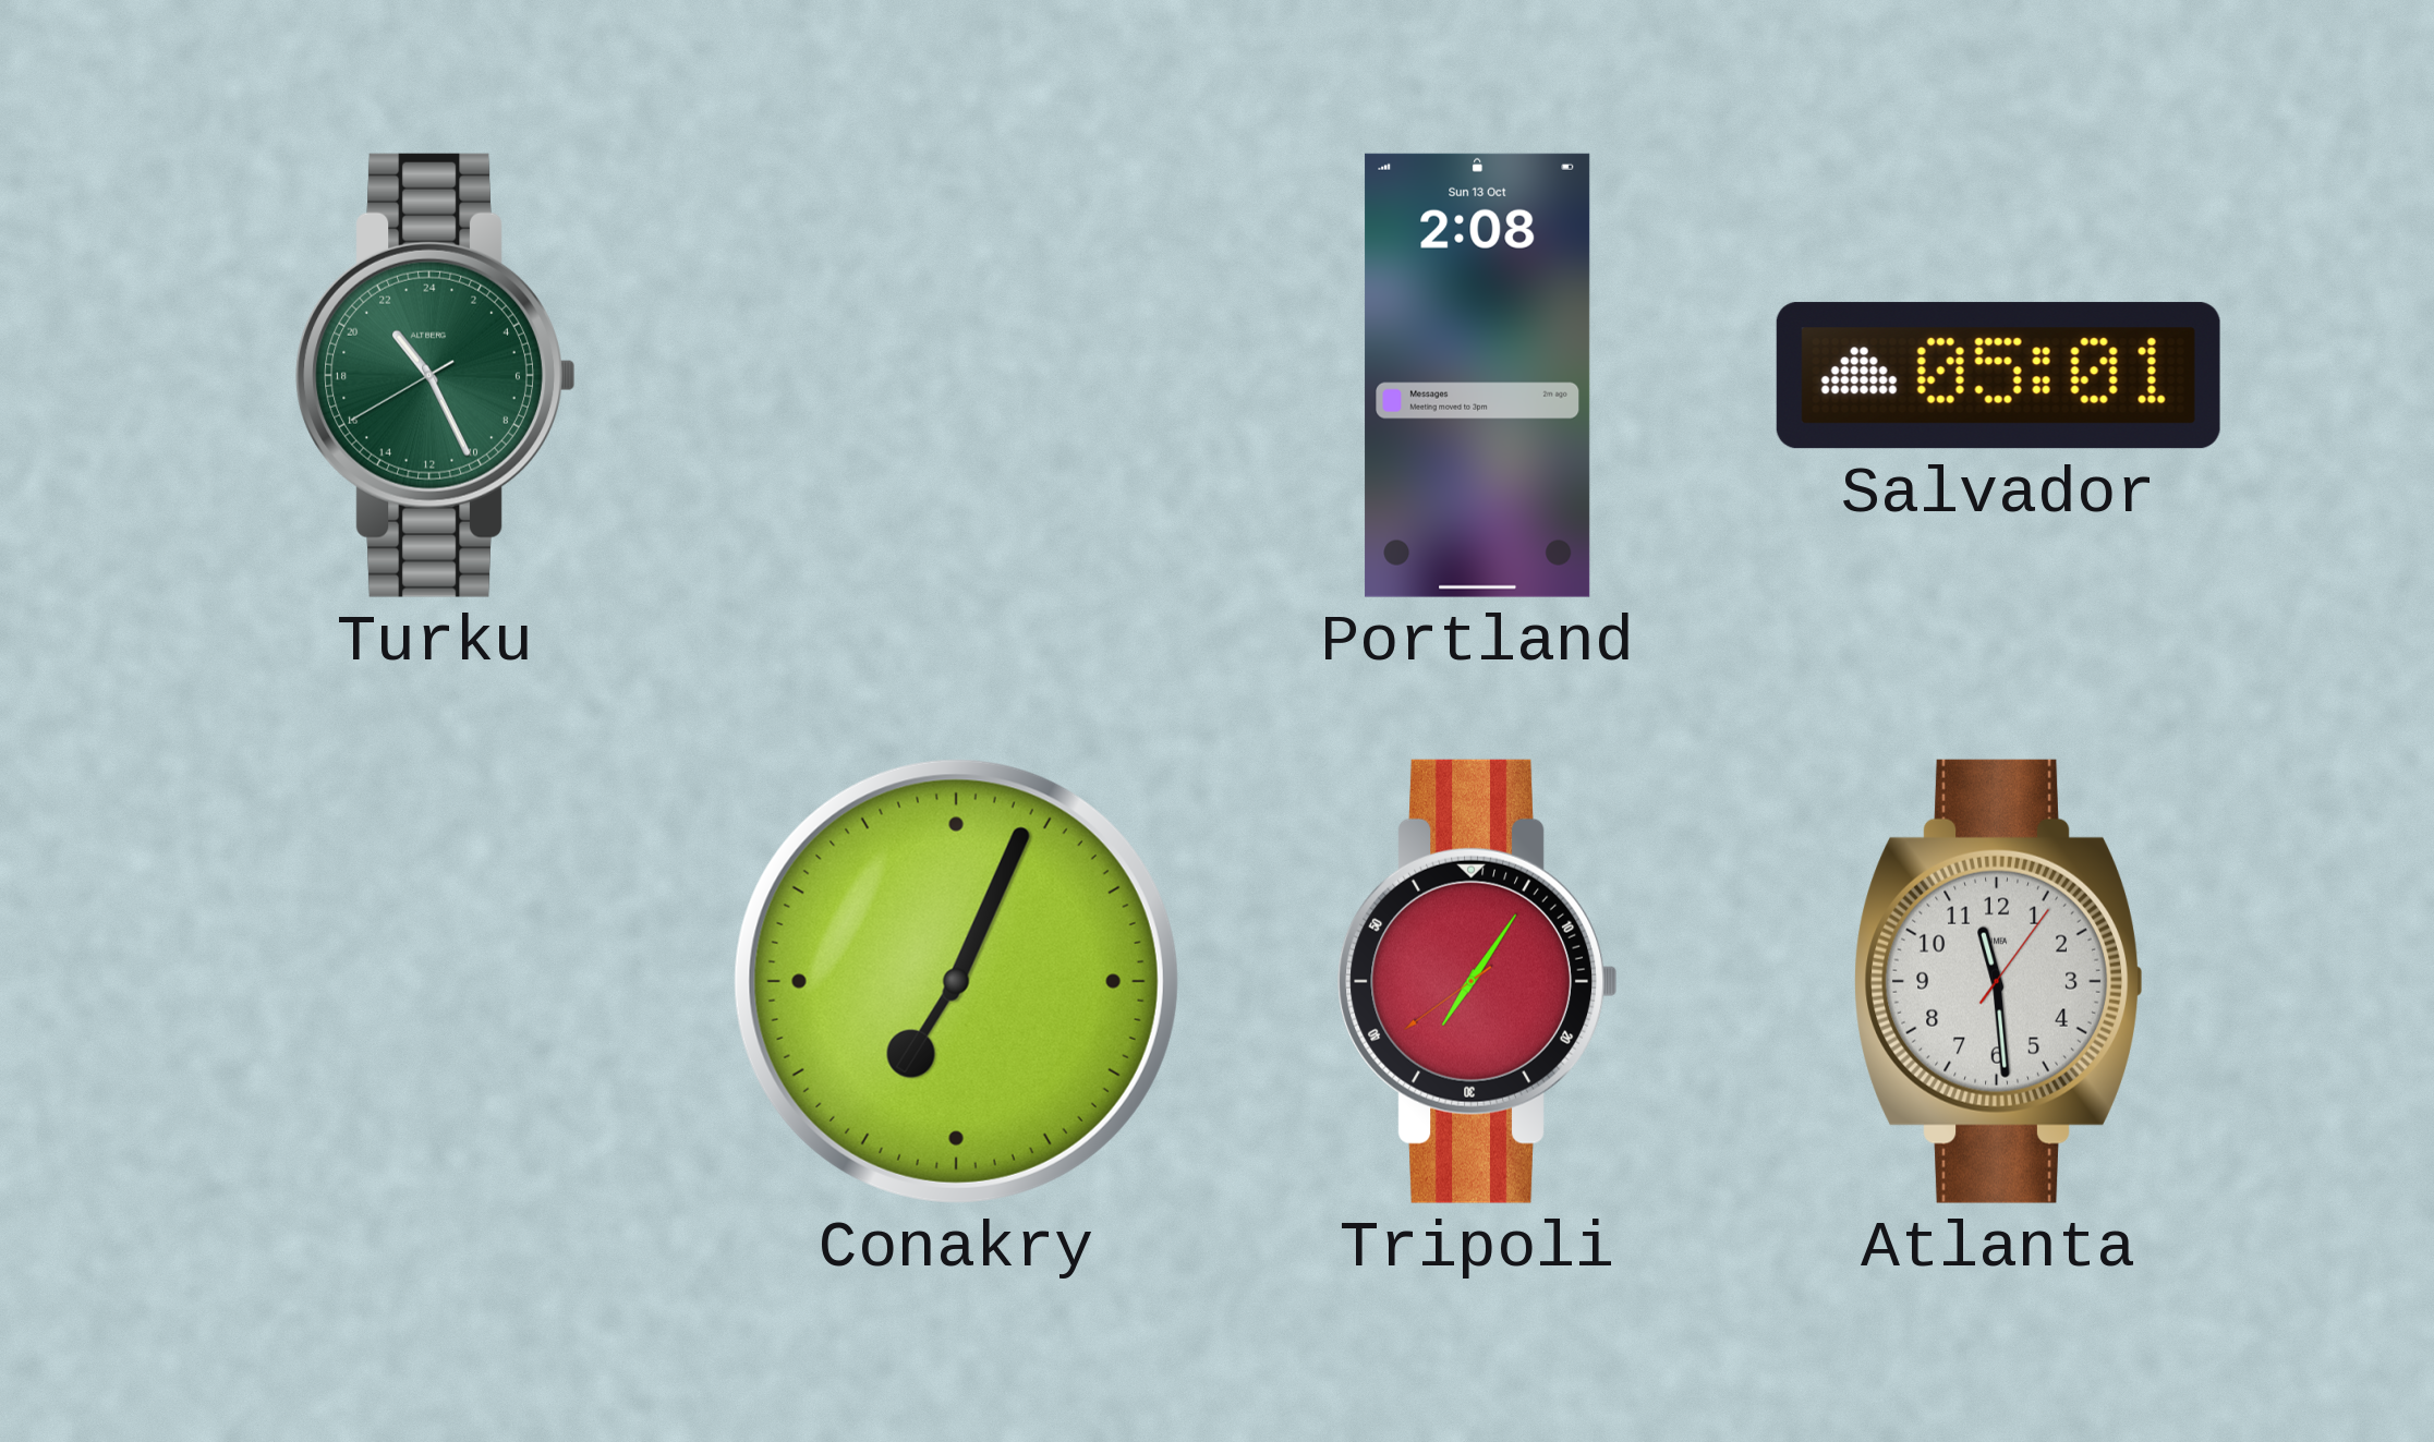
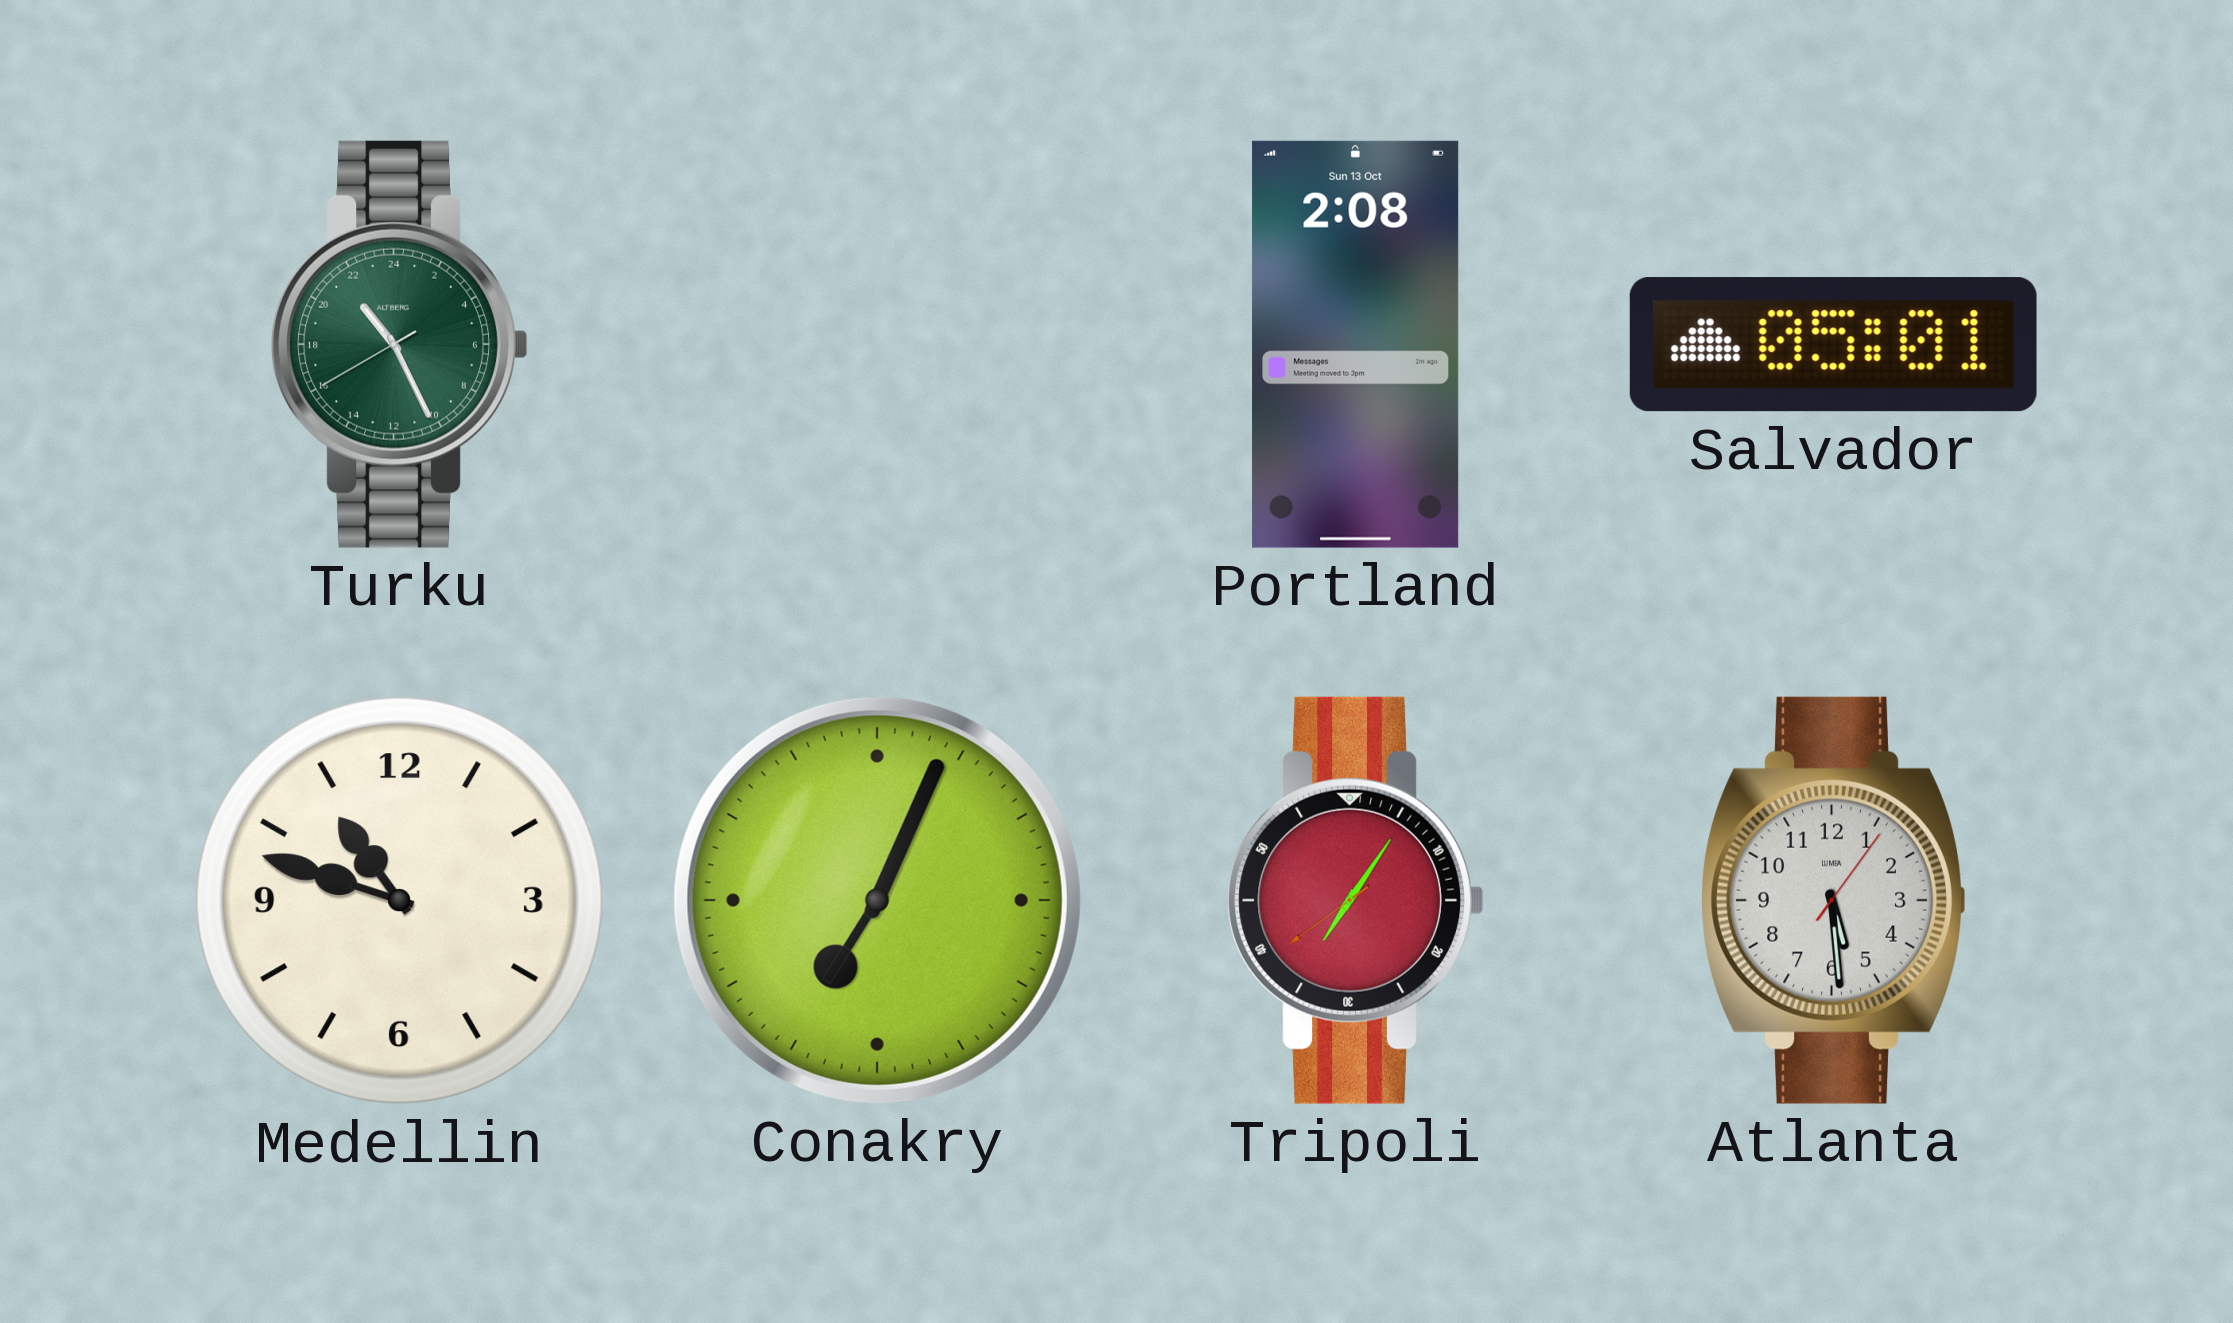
Medellin: none -> 10:48 (400, 901)
Atlanta: 11:29 -> 5:29 (1834, 900)
